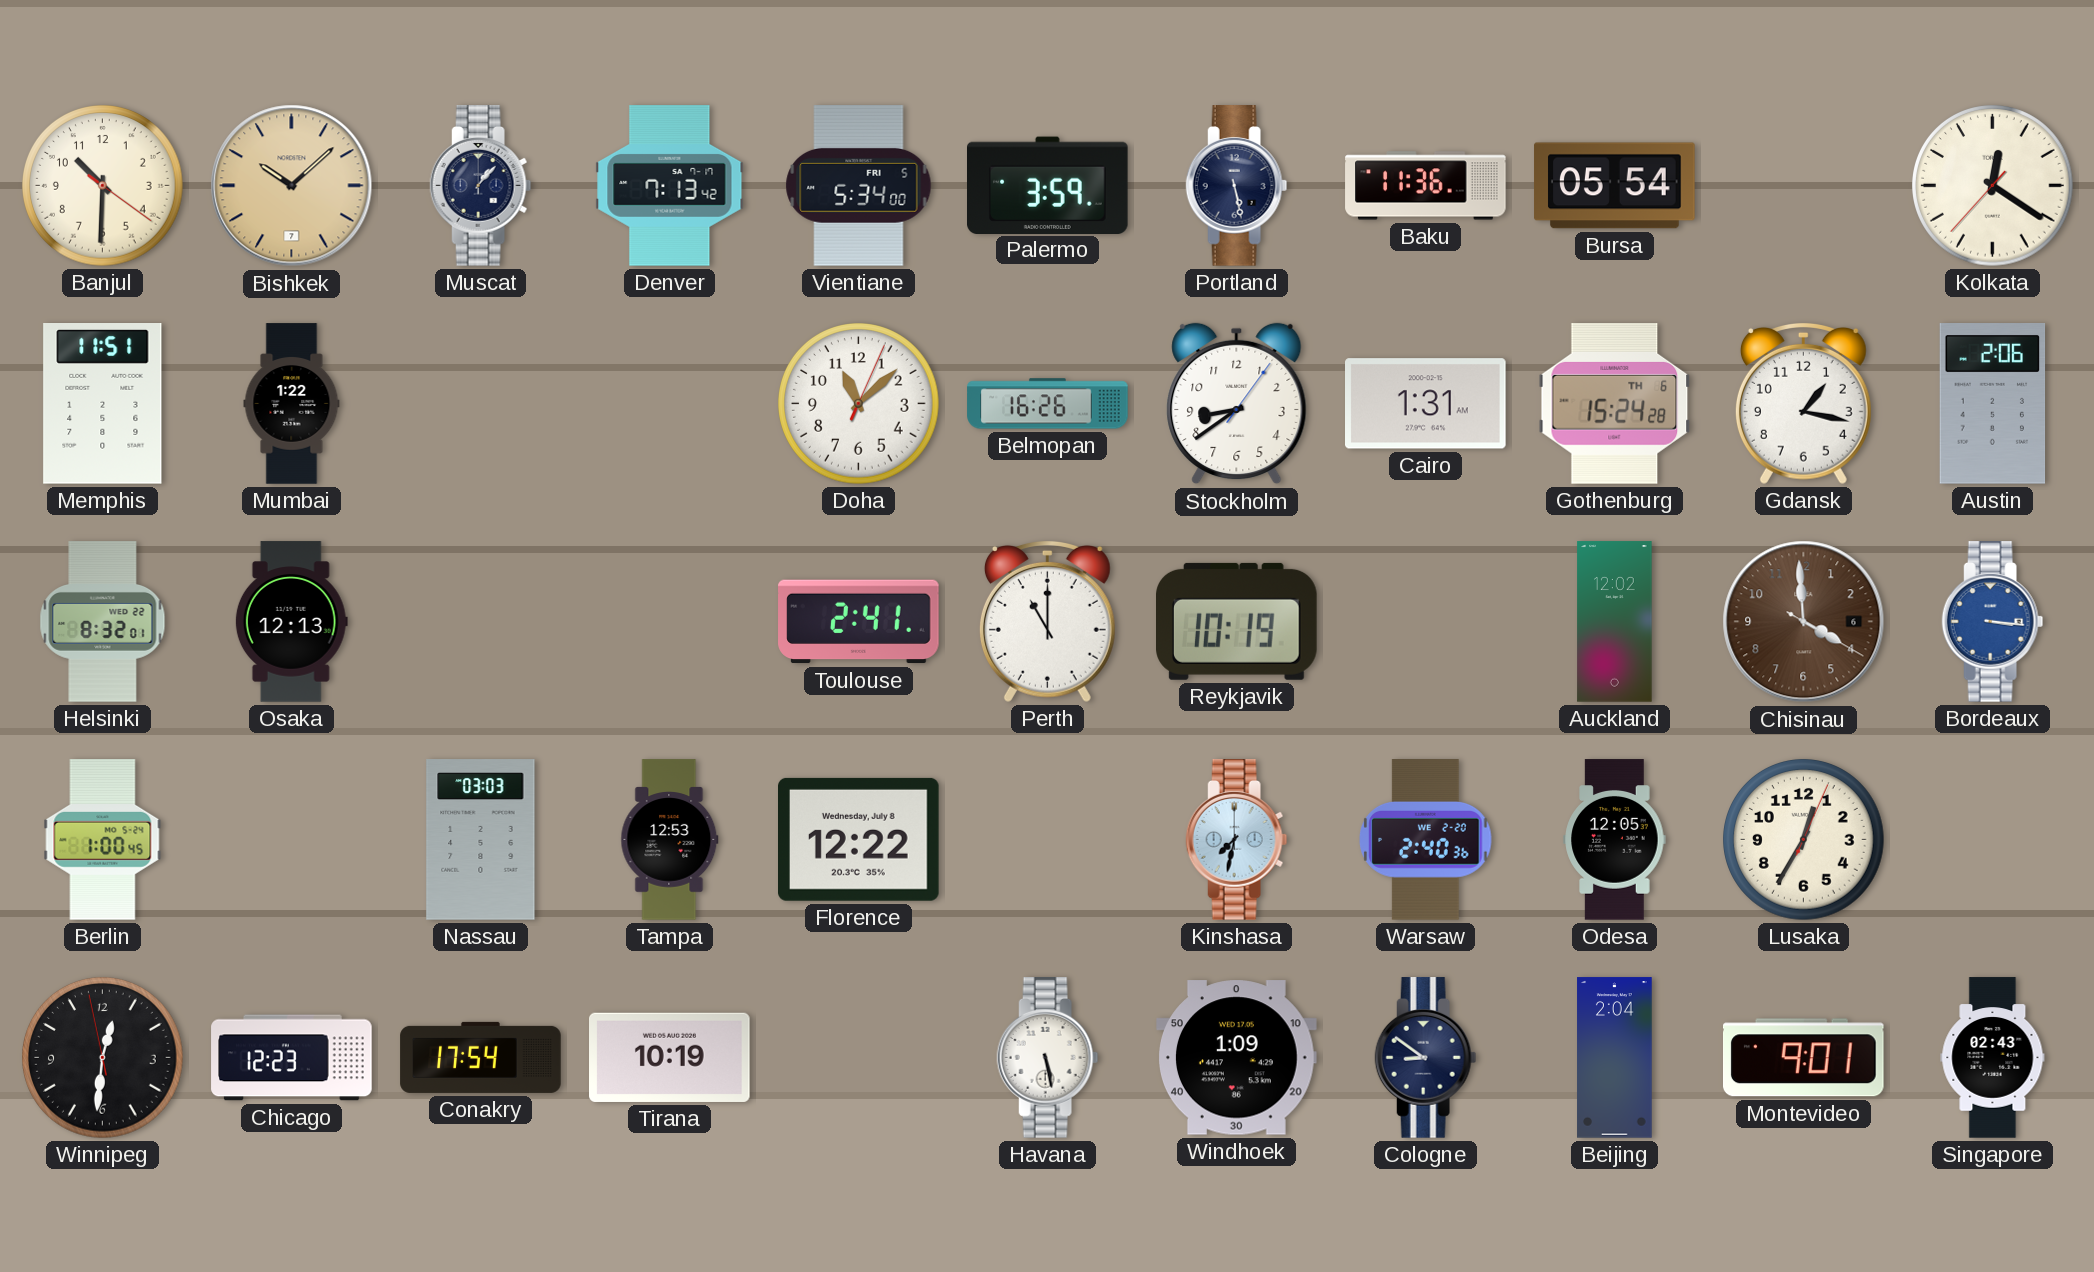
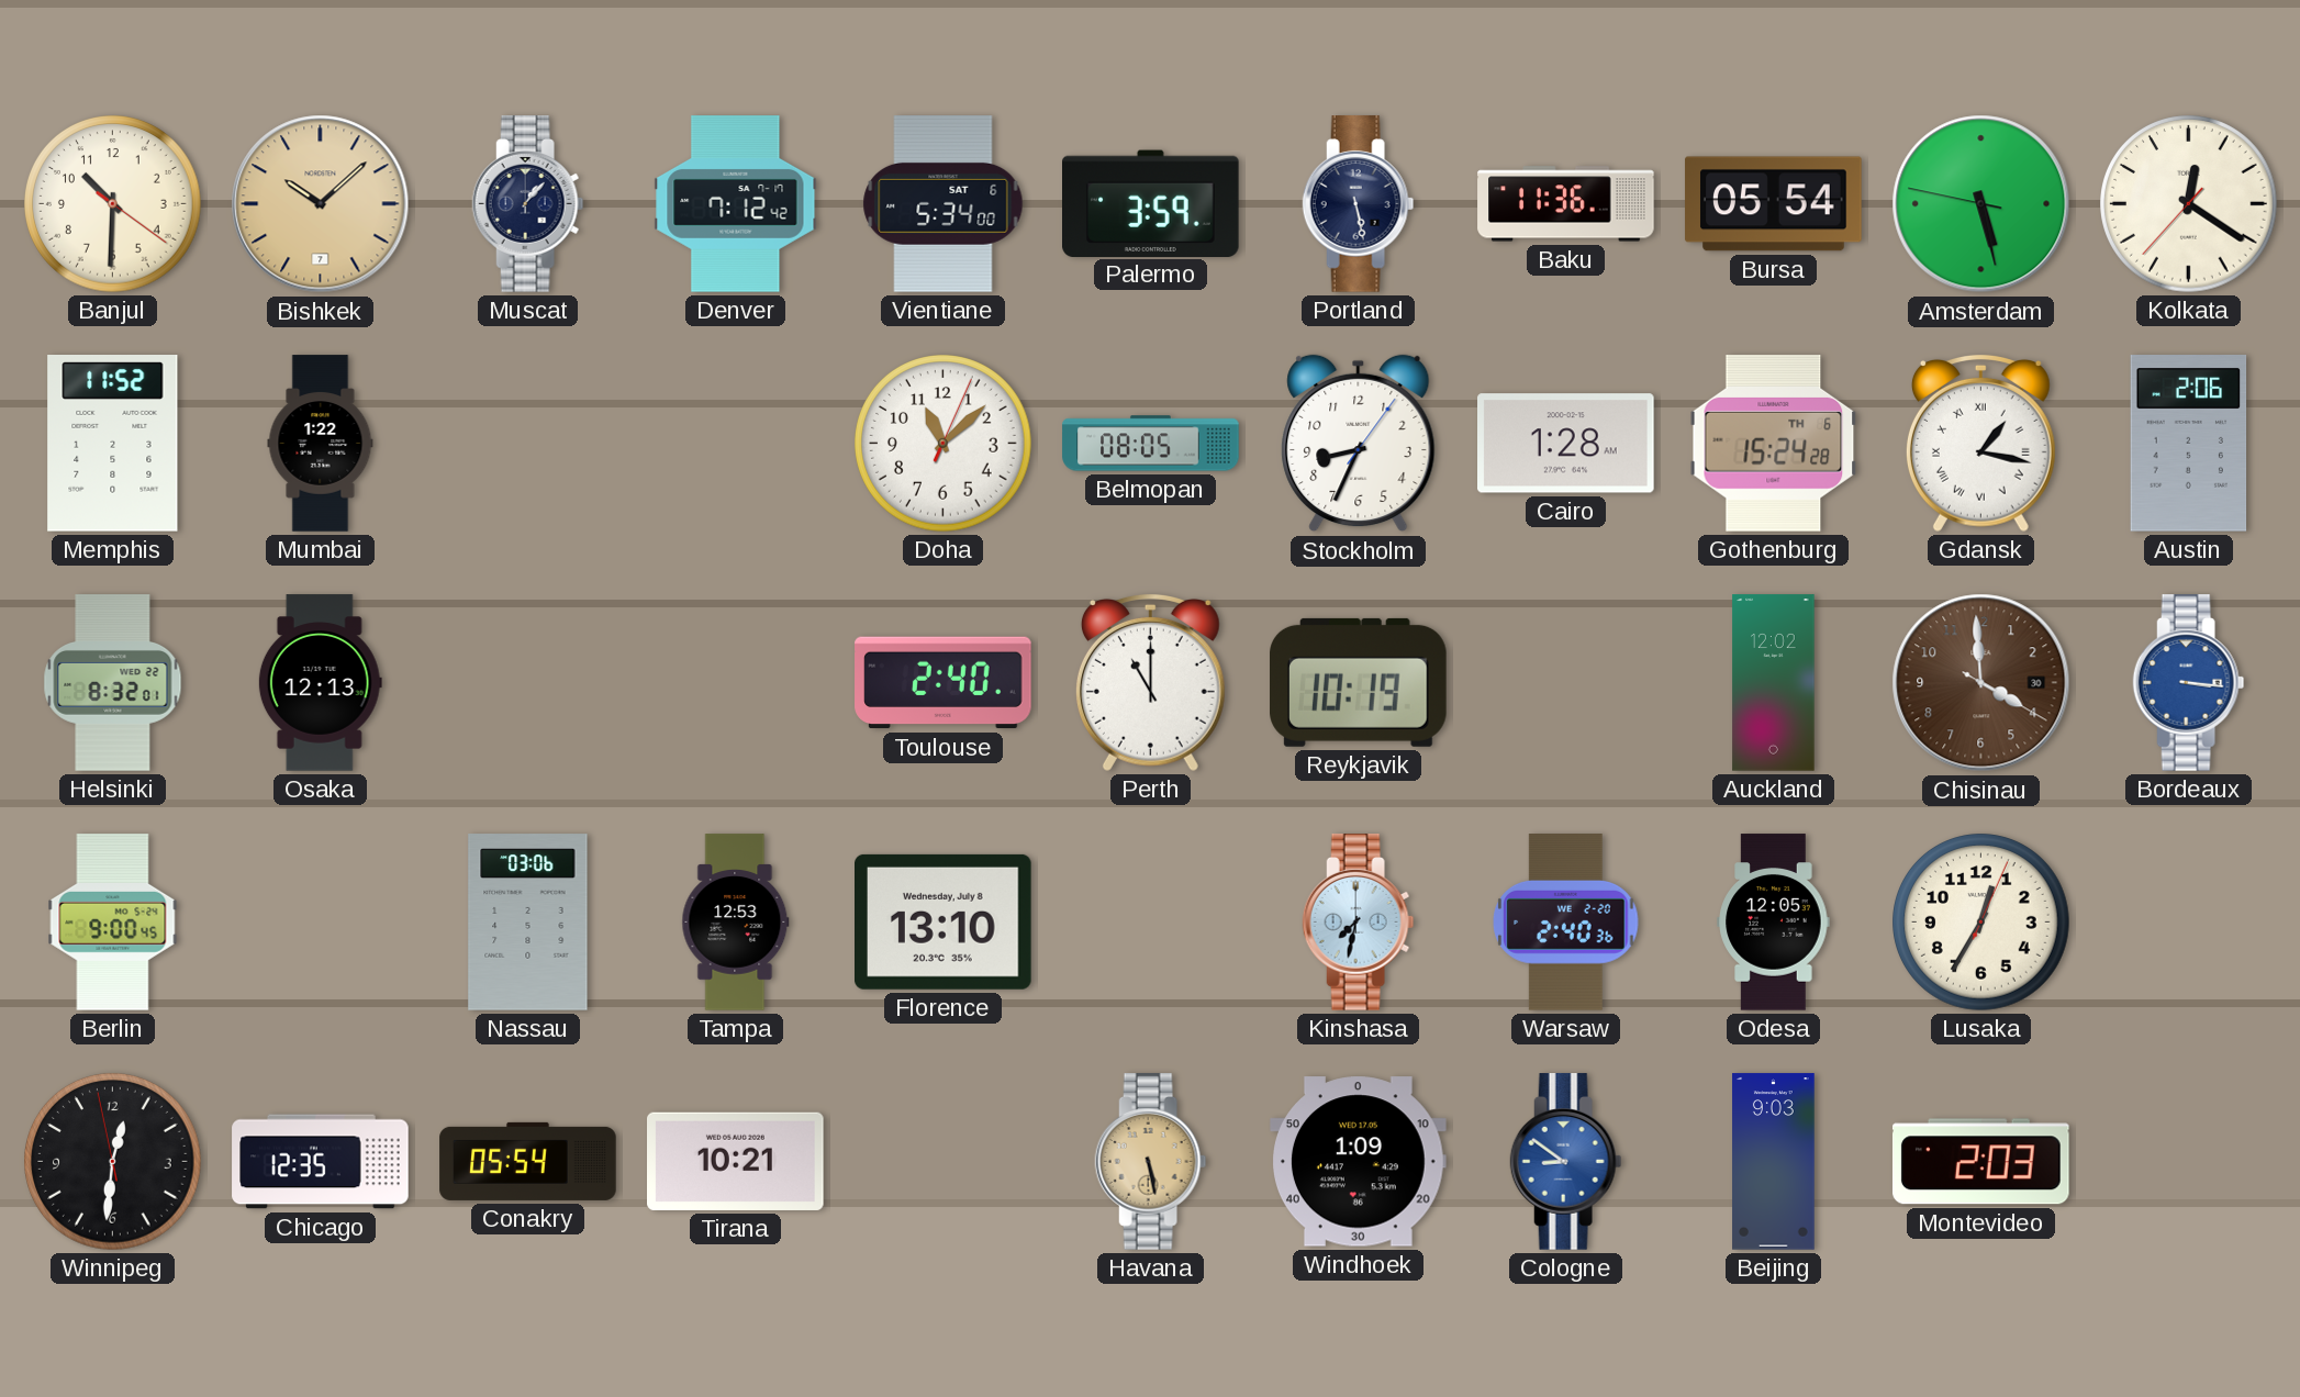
Denver: 7:13 -> 7:12 (736, 204)
Vientiane date: FRI 5 -> SAT 6 (944, 204)
Amsterdam: none -> 5:27 (1981, 204)
Memphis: 11:51 -> 11:52 (113, 444)
Belmopan: 16:26 -> 08:05 (1151, 444)
Stockholm: 8:39 -> 8:34 (1359, 444)
Cairo: 1:31 -> 1:28 (1566, 444)
Gdansk numerals: Arabic -> Roman (1980, 443)
Toulouse: 2:41 -> 2:40 (944, 683)
Chisinau date: 6 -> 30 (1981, 683)
Berlin: 1:00 -> 9:00 (113, 923)
Nassau: 03:03 -> 03:06 (528, 923)
Florence: 12:22 -> 13:10 (944, 921)
Chicago: 12:23 -> 12:35 (321, 1162)
Conakry: 17:54 -> 05:54 (528, 1161)
Tirana: 10:19 -> 10:21 (736, 1161)
Havana dial: white -> champagne (1151, 1162)
Cologne dial: navy -> blue (1566, 1162)
Beijing: 2:04 -> 9:03 (1774, 1162)
Montevideo: 9:01 -> 2:03 (1981, 1162)
Singapore: 02:43 -> none (1993, 1058)
